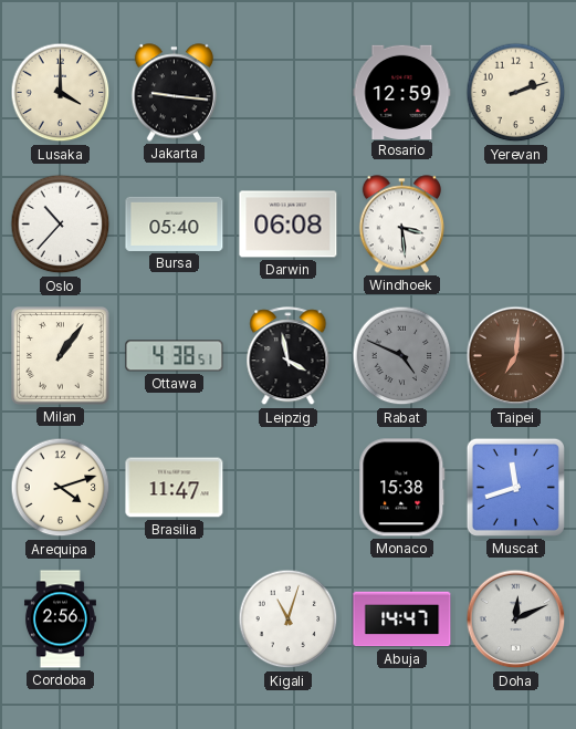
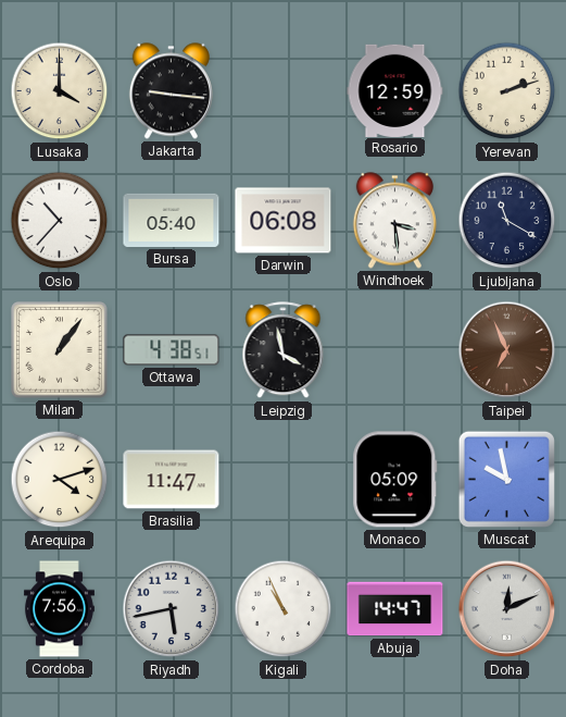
Ljubljana: none -> 11:20 (507, 221)
Rabat: 4:49 -> none (402, 356)
Taipei: 7:01 -> 6:56 (507, 350)
Monaco: 15:38 -> 05:09 (395, 480)
Muscat: 11:42 -> 9:58 (506, 479)
Cordoba: 2:56 -> 7:56 (59, 609)
Riyadh: none -> 5:43 (172, 609)
Kigali: 11:03 -> 10:56 (284, 609)
